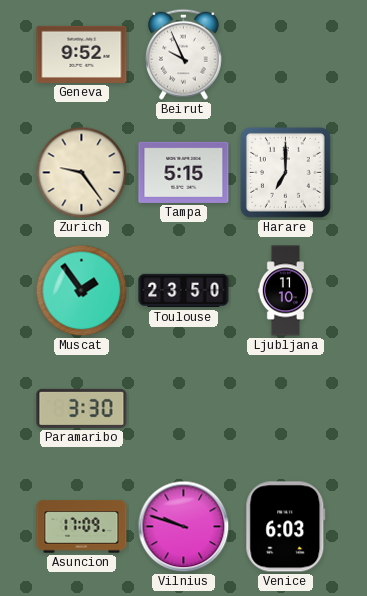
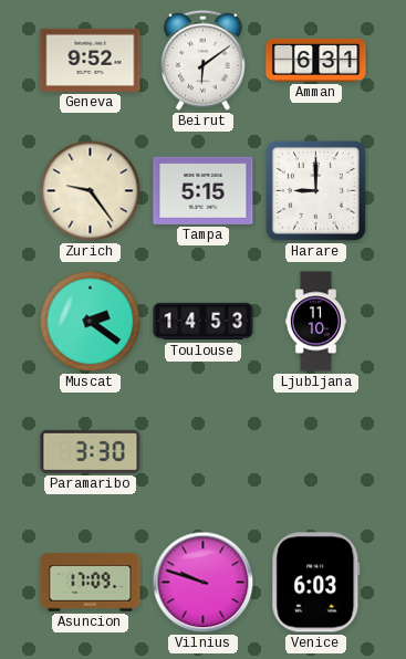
Beirut: 9:56 -> 6:09 (204, 60)
Amman: none -> 6:31 (316, 60)
Harare: 7:00 -> 9:00 (315, 190)
Muscat: 1:54 -> 2:21 (91, 322)
Toulouse: 23:50 -> 14:53 (204, 322)
